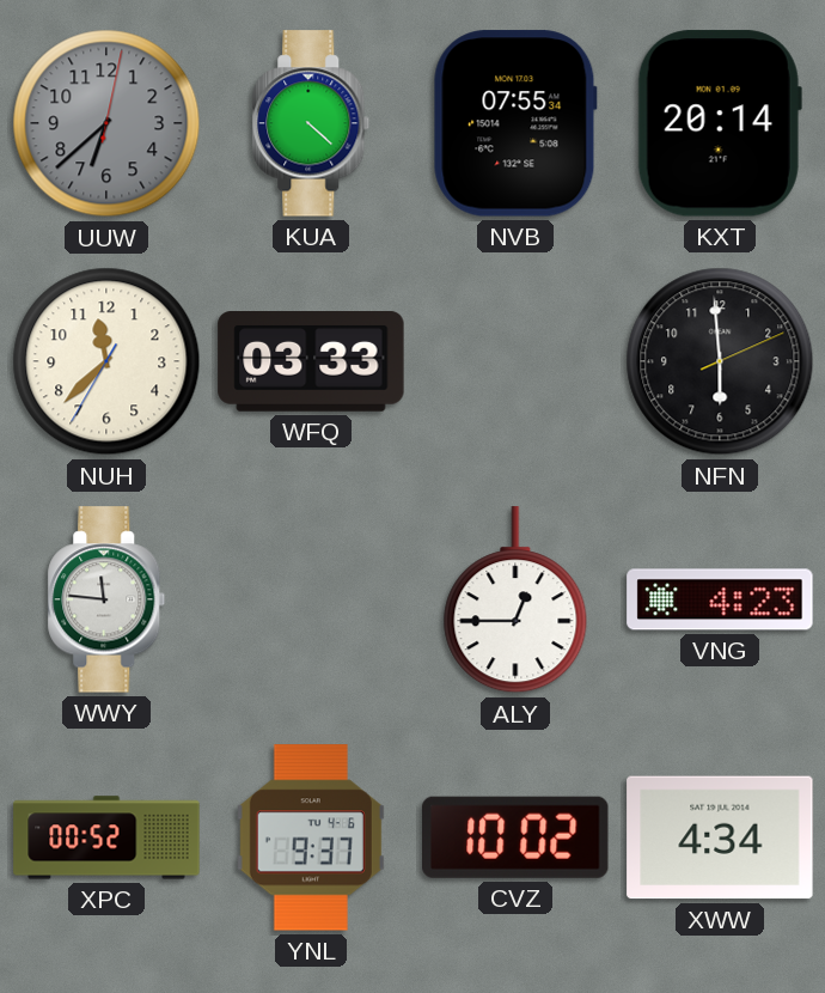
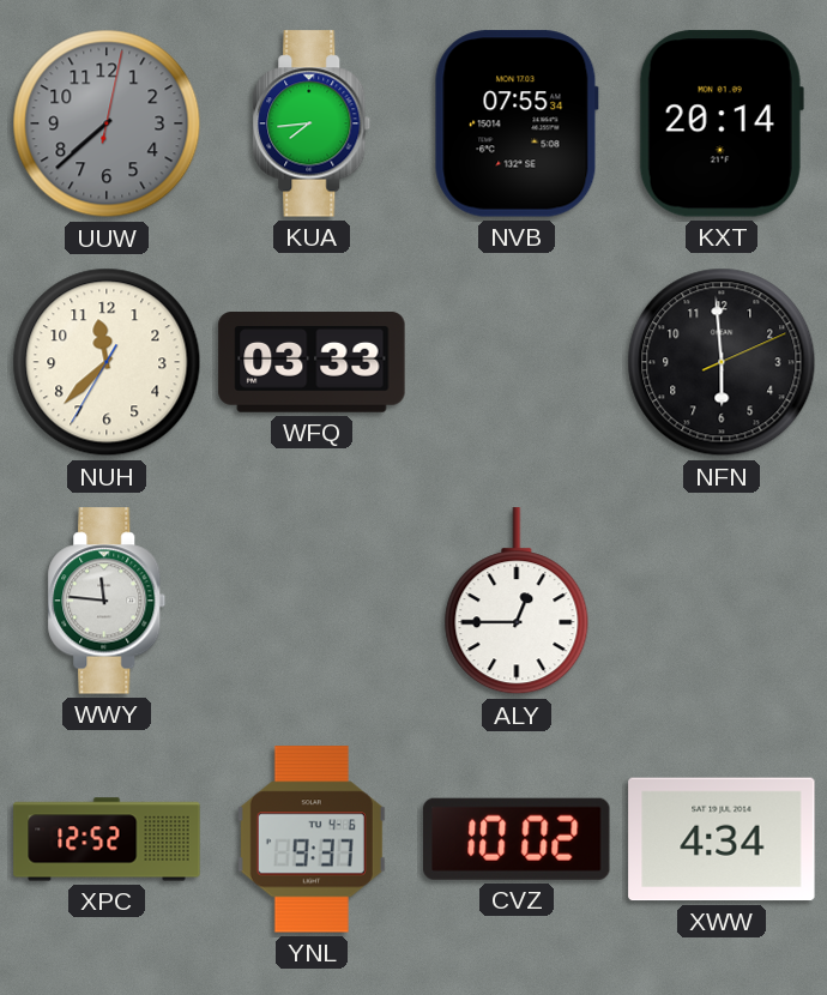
UUW: 6:38 -> 7:38 (107, 123)
KUA: 4:22 -> 7:44 (312, 123)
VNG: 4:23 -> none (720, 599)
XPC: 00:52 -> 12:52 (107, 839)
